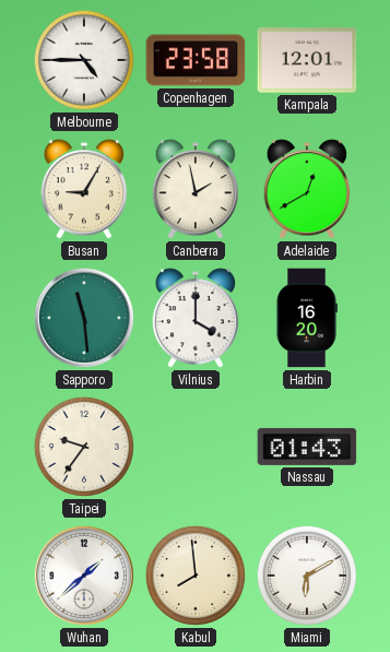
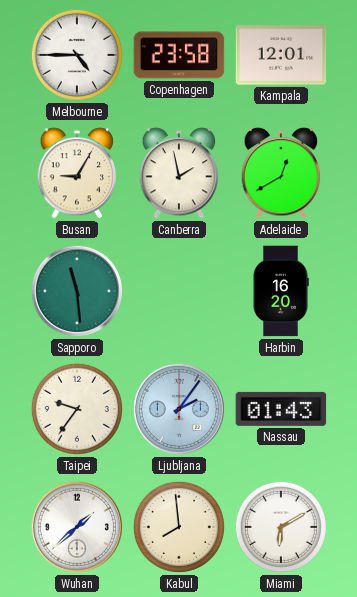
Vilnius: 4:00 -> none (196, 318)
Ljubljana: none -> 2:06 (179, 409)
